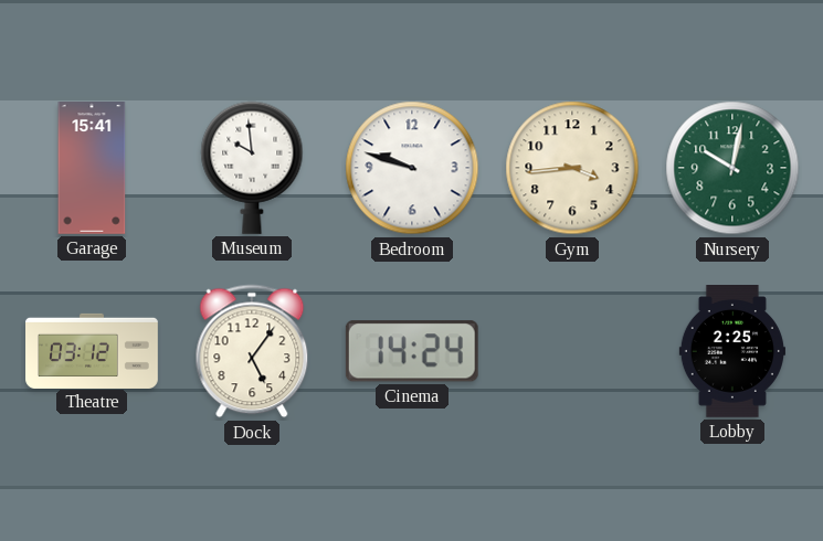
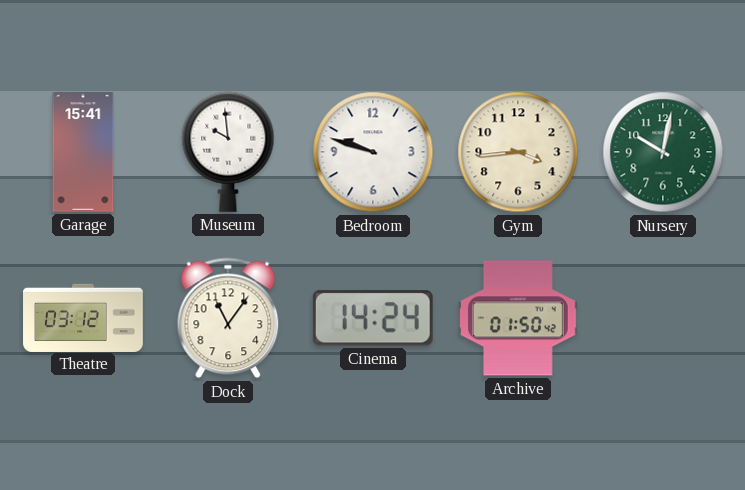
Dock: 5:06 -> 11:06 (228, 318)
Archive: none -> 01:50 (518, 318)
Lobby: 2:25 -> none (732, 352)
